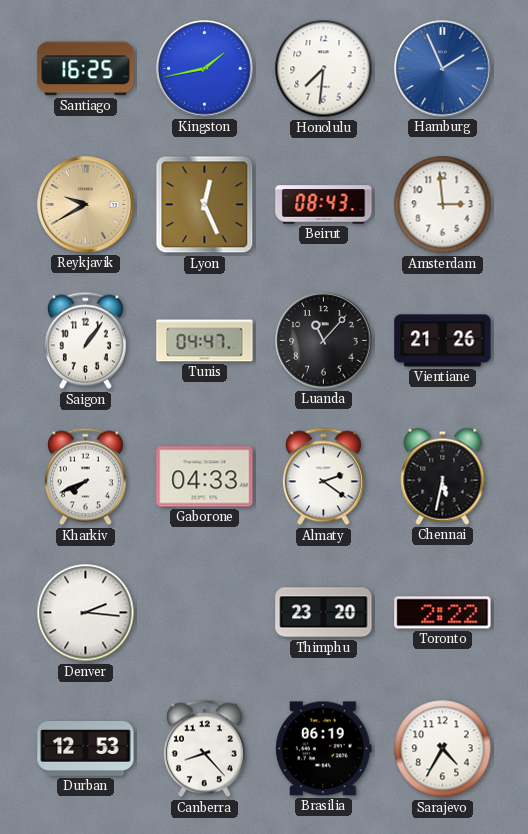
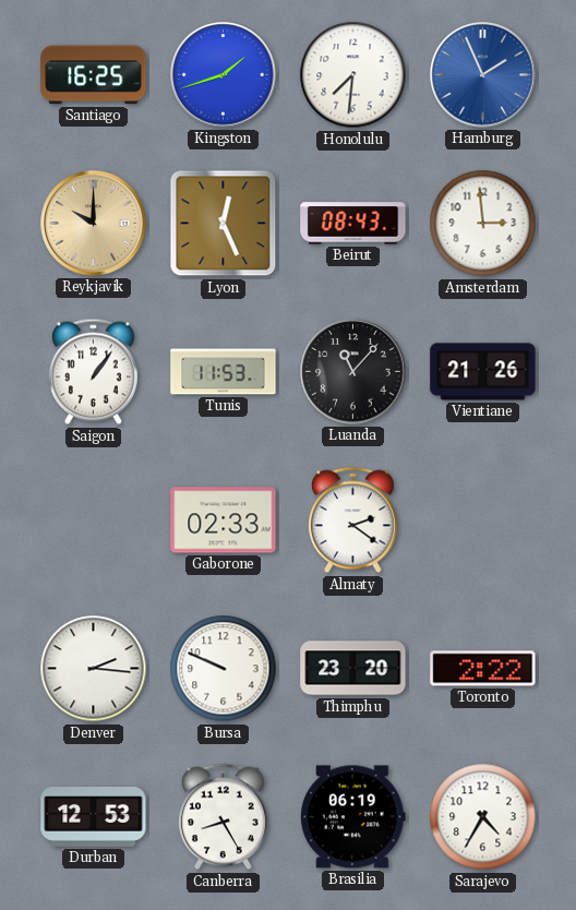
Kingston: 1:43 -> 1:42 (224, 75)
Reykjavik: 9:40 -> 10:00 (94, 224)
Tunis: 04:47 -> 11:53 (224, 372)
Kharkiv: 7:41 -> none (85, 477)
Gaborone: 04:33 -> 02:33 (224, 520)
Chennai: 5:32 -> none (443, 476)
Bursa: none -> 9:49 (224, 669)
Canberra: 8:23 -> 8:25 (223, 817)
